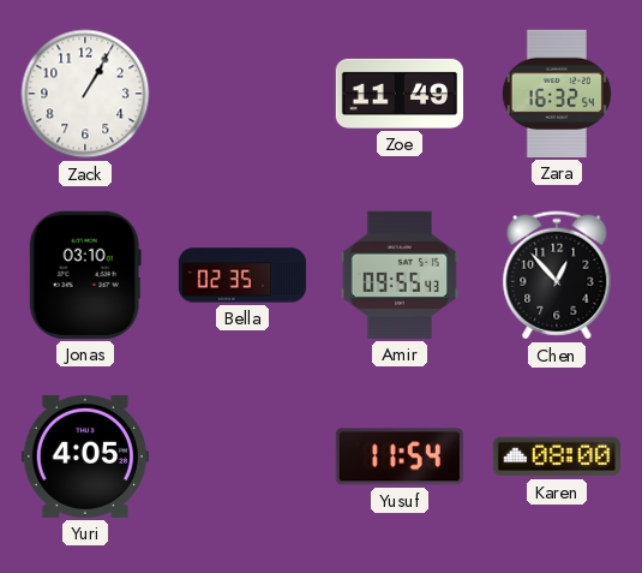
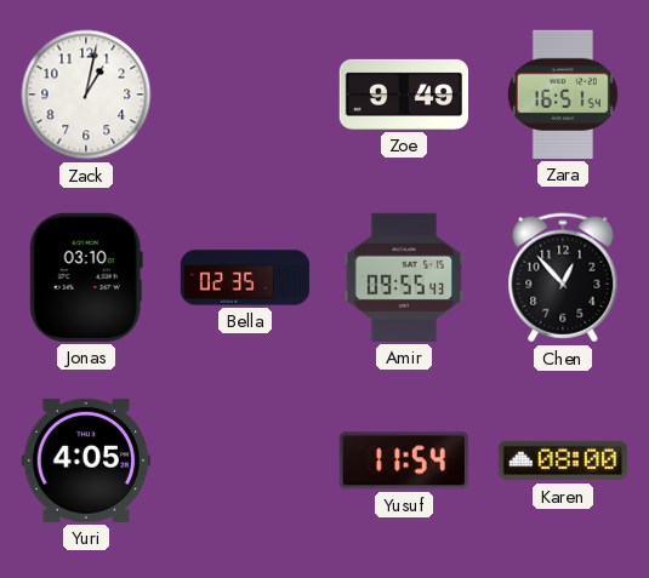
Zack: 1:05 -> 1:02 (86, 95)
Zoe: 11:49 -> 9:49 (403, 95)
Zara: 16:32 -> 16:51 (563, 95)
